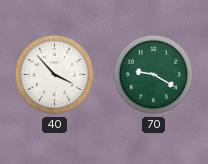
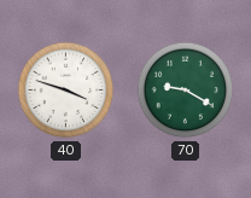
40: 3:53 -> 3:48 (66, 91)
